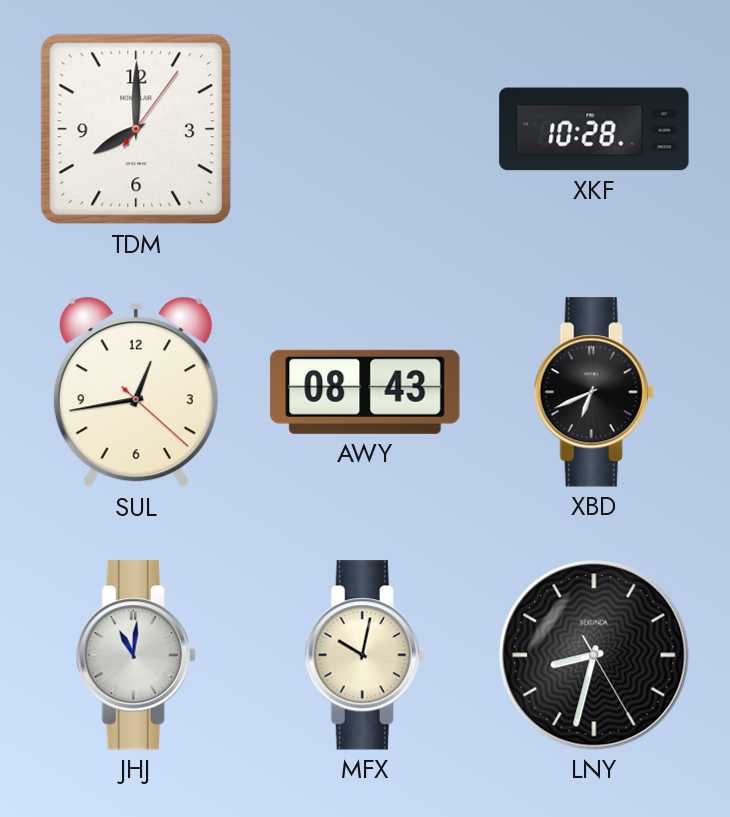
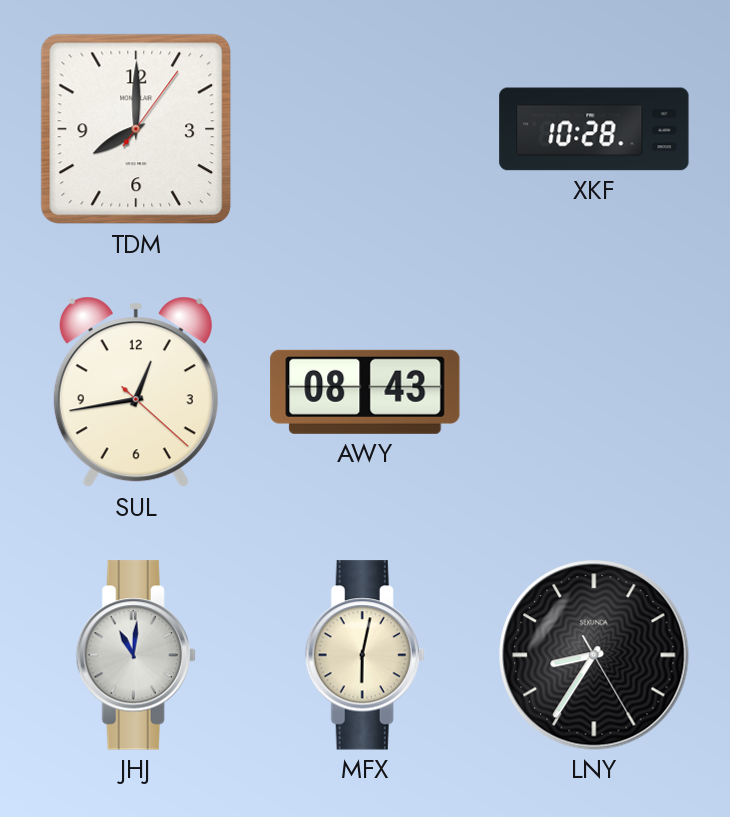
XBD: 6:41 -> none (594, 392)
MFX: 10:02 -> 6:02 (365, 655)
LNY: 8:32 -> 8:35 (594, 655)
